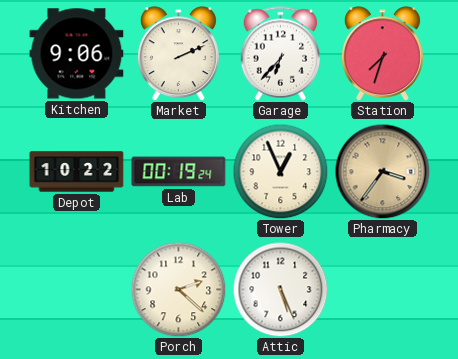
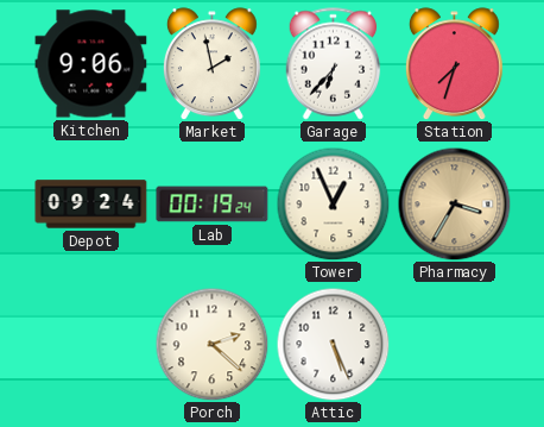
Market: 2:11 -> 1:58 (211, 64)
Depot: 10:22 -> 09:24 (91, 205)
Pharmacy: 3:36 -> 3:35 (454, 203)
